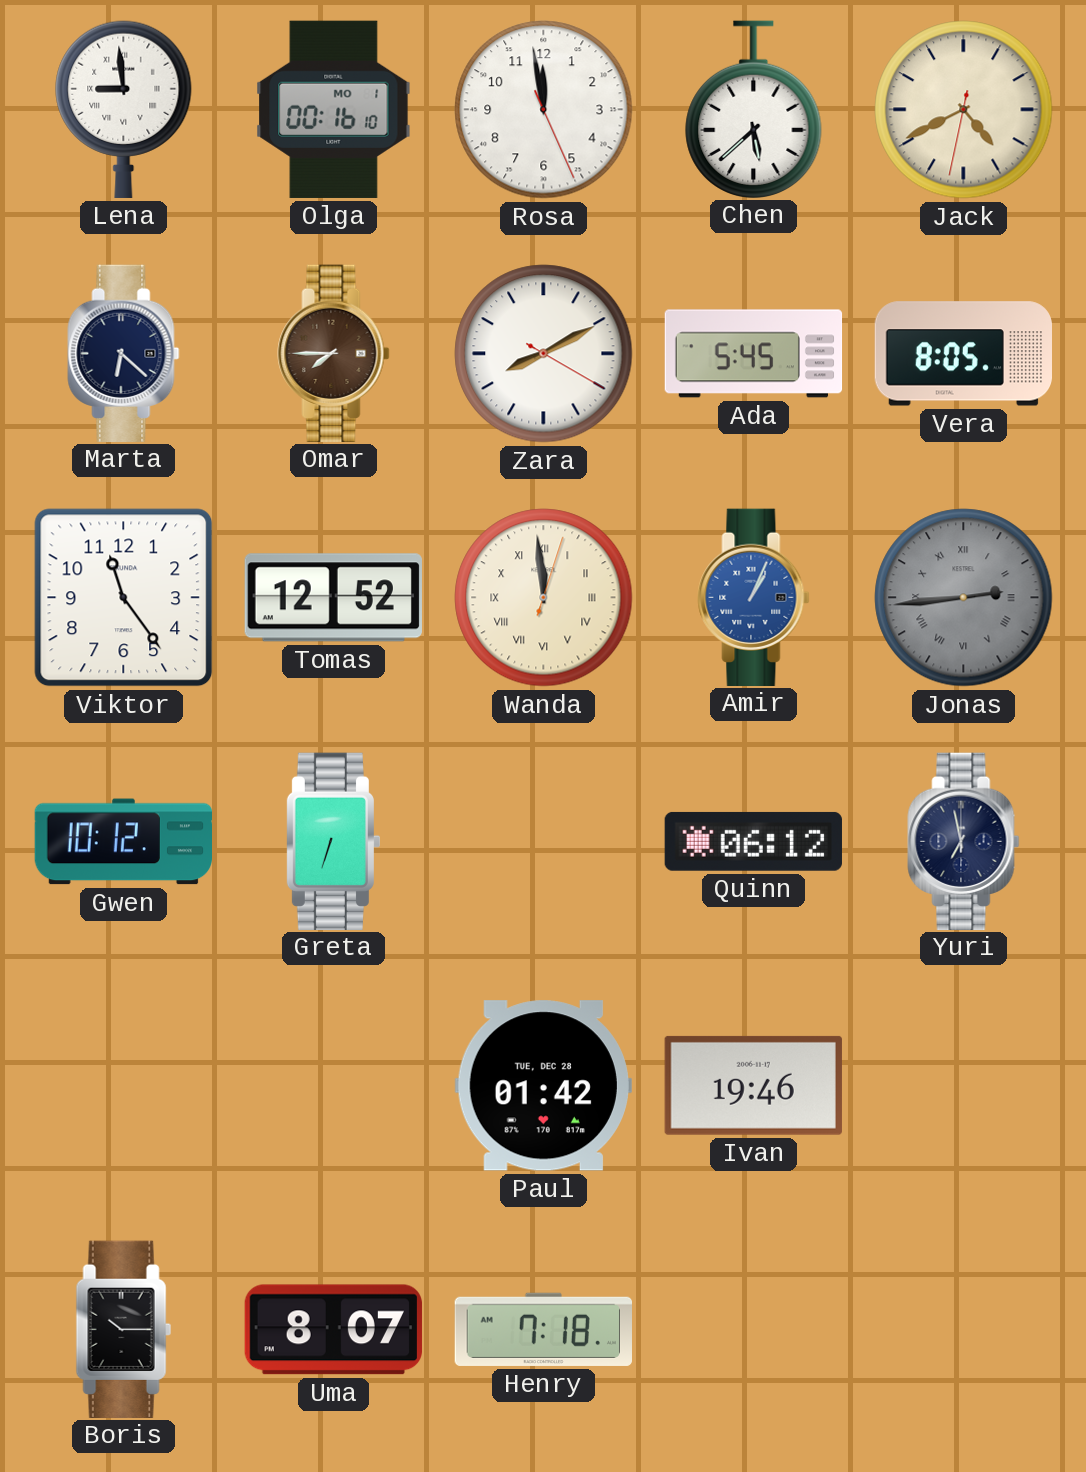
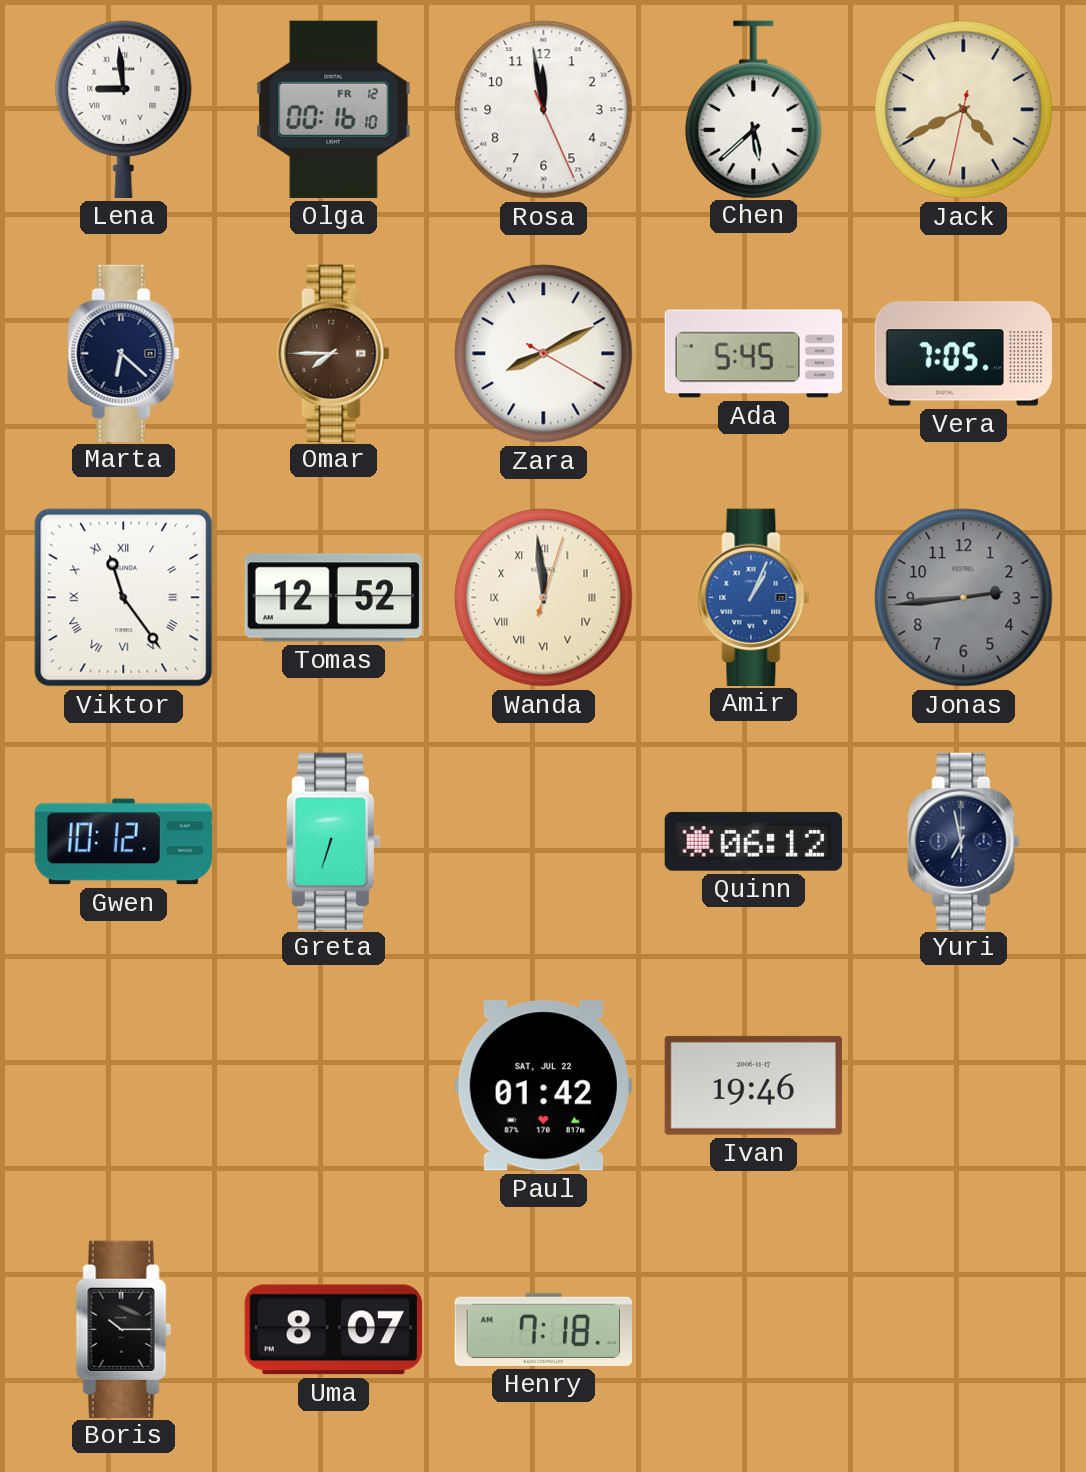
Olga date: MO 1 -> FR 12 (334, 109)
Vera: 8:05 -> 7:05 (963, 354)
Viktor numerals: Arabic -> Roman (124, 598)
Jonas numerals: Roman -> Arabic (964, 598)
Paul date: TUE, DEC 28 -> SAT, JUL 22 (543, 1086)
